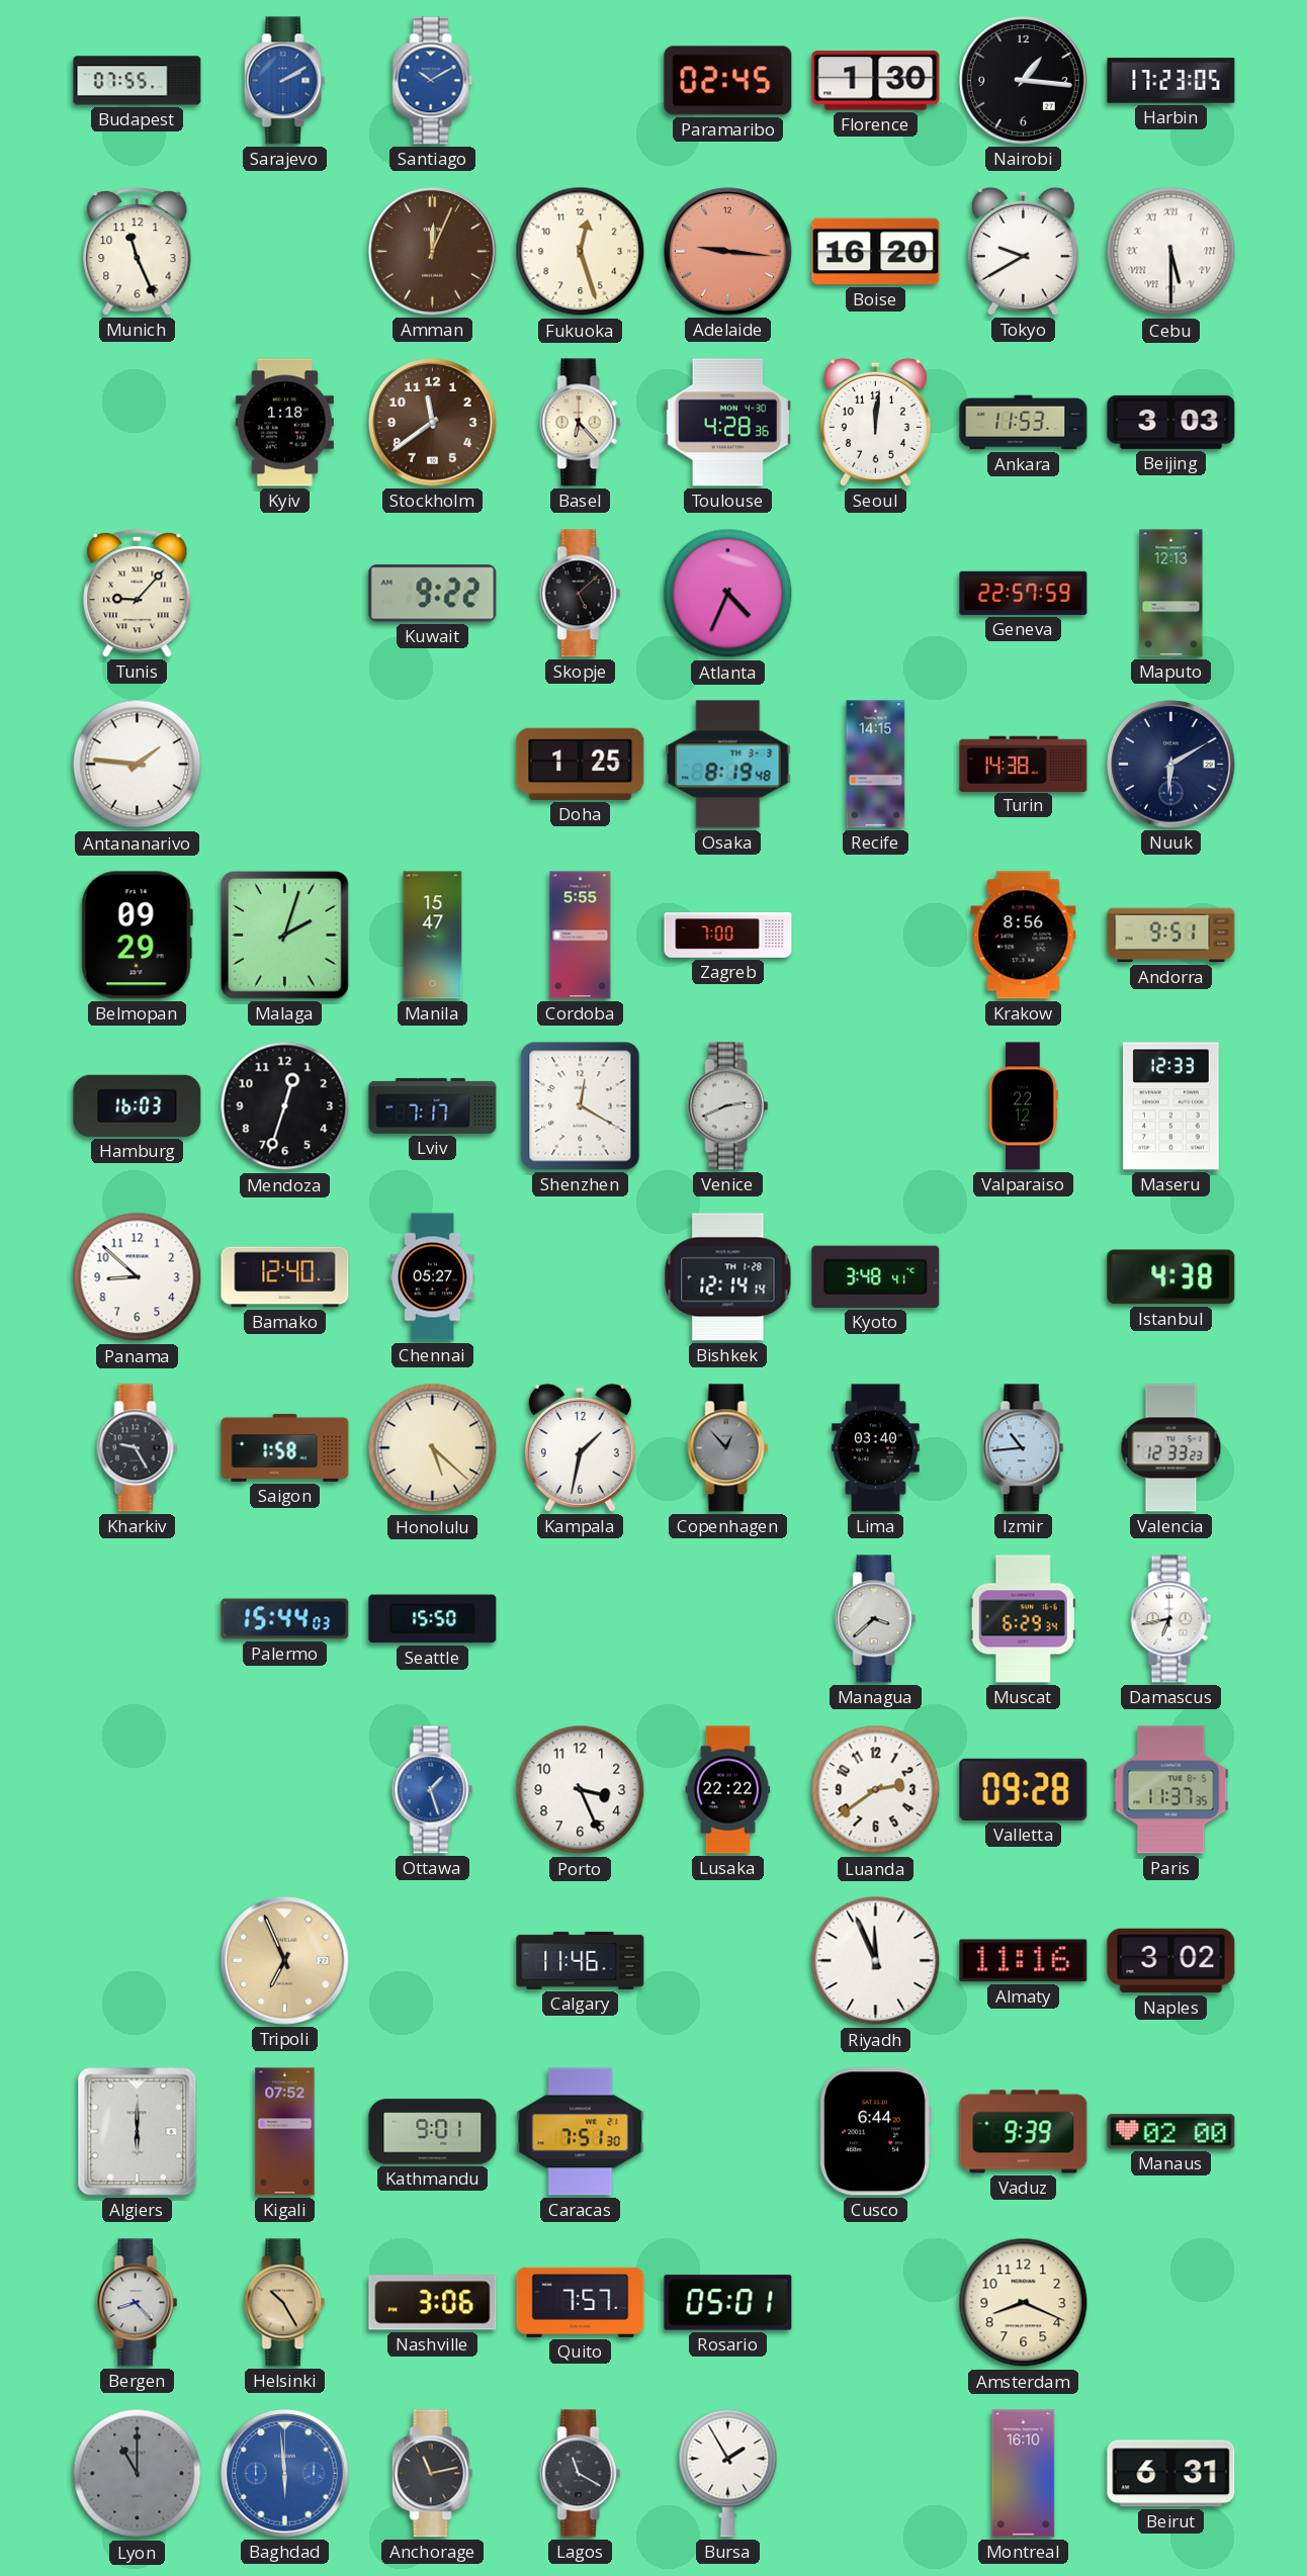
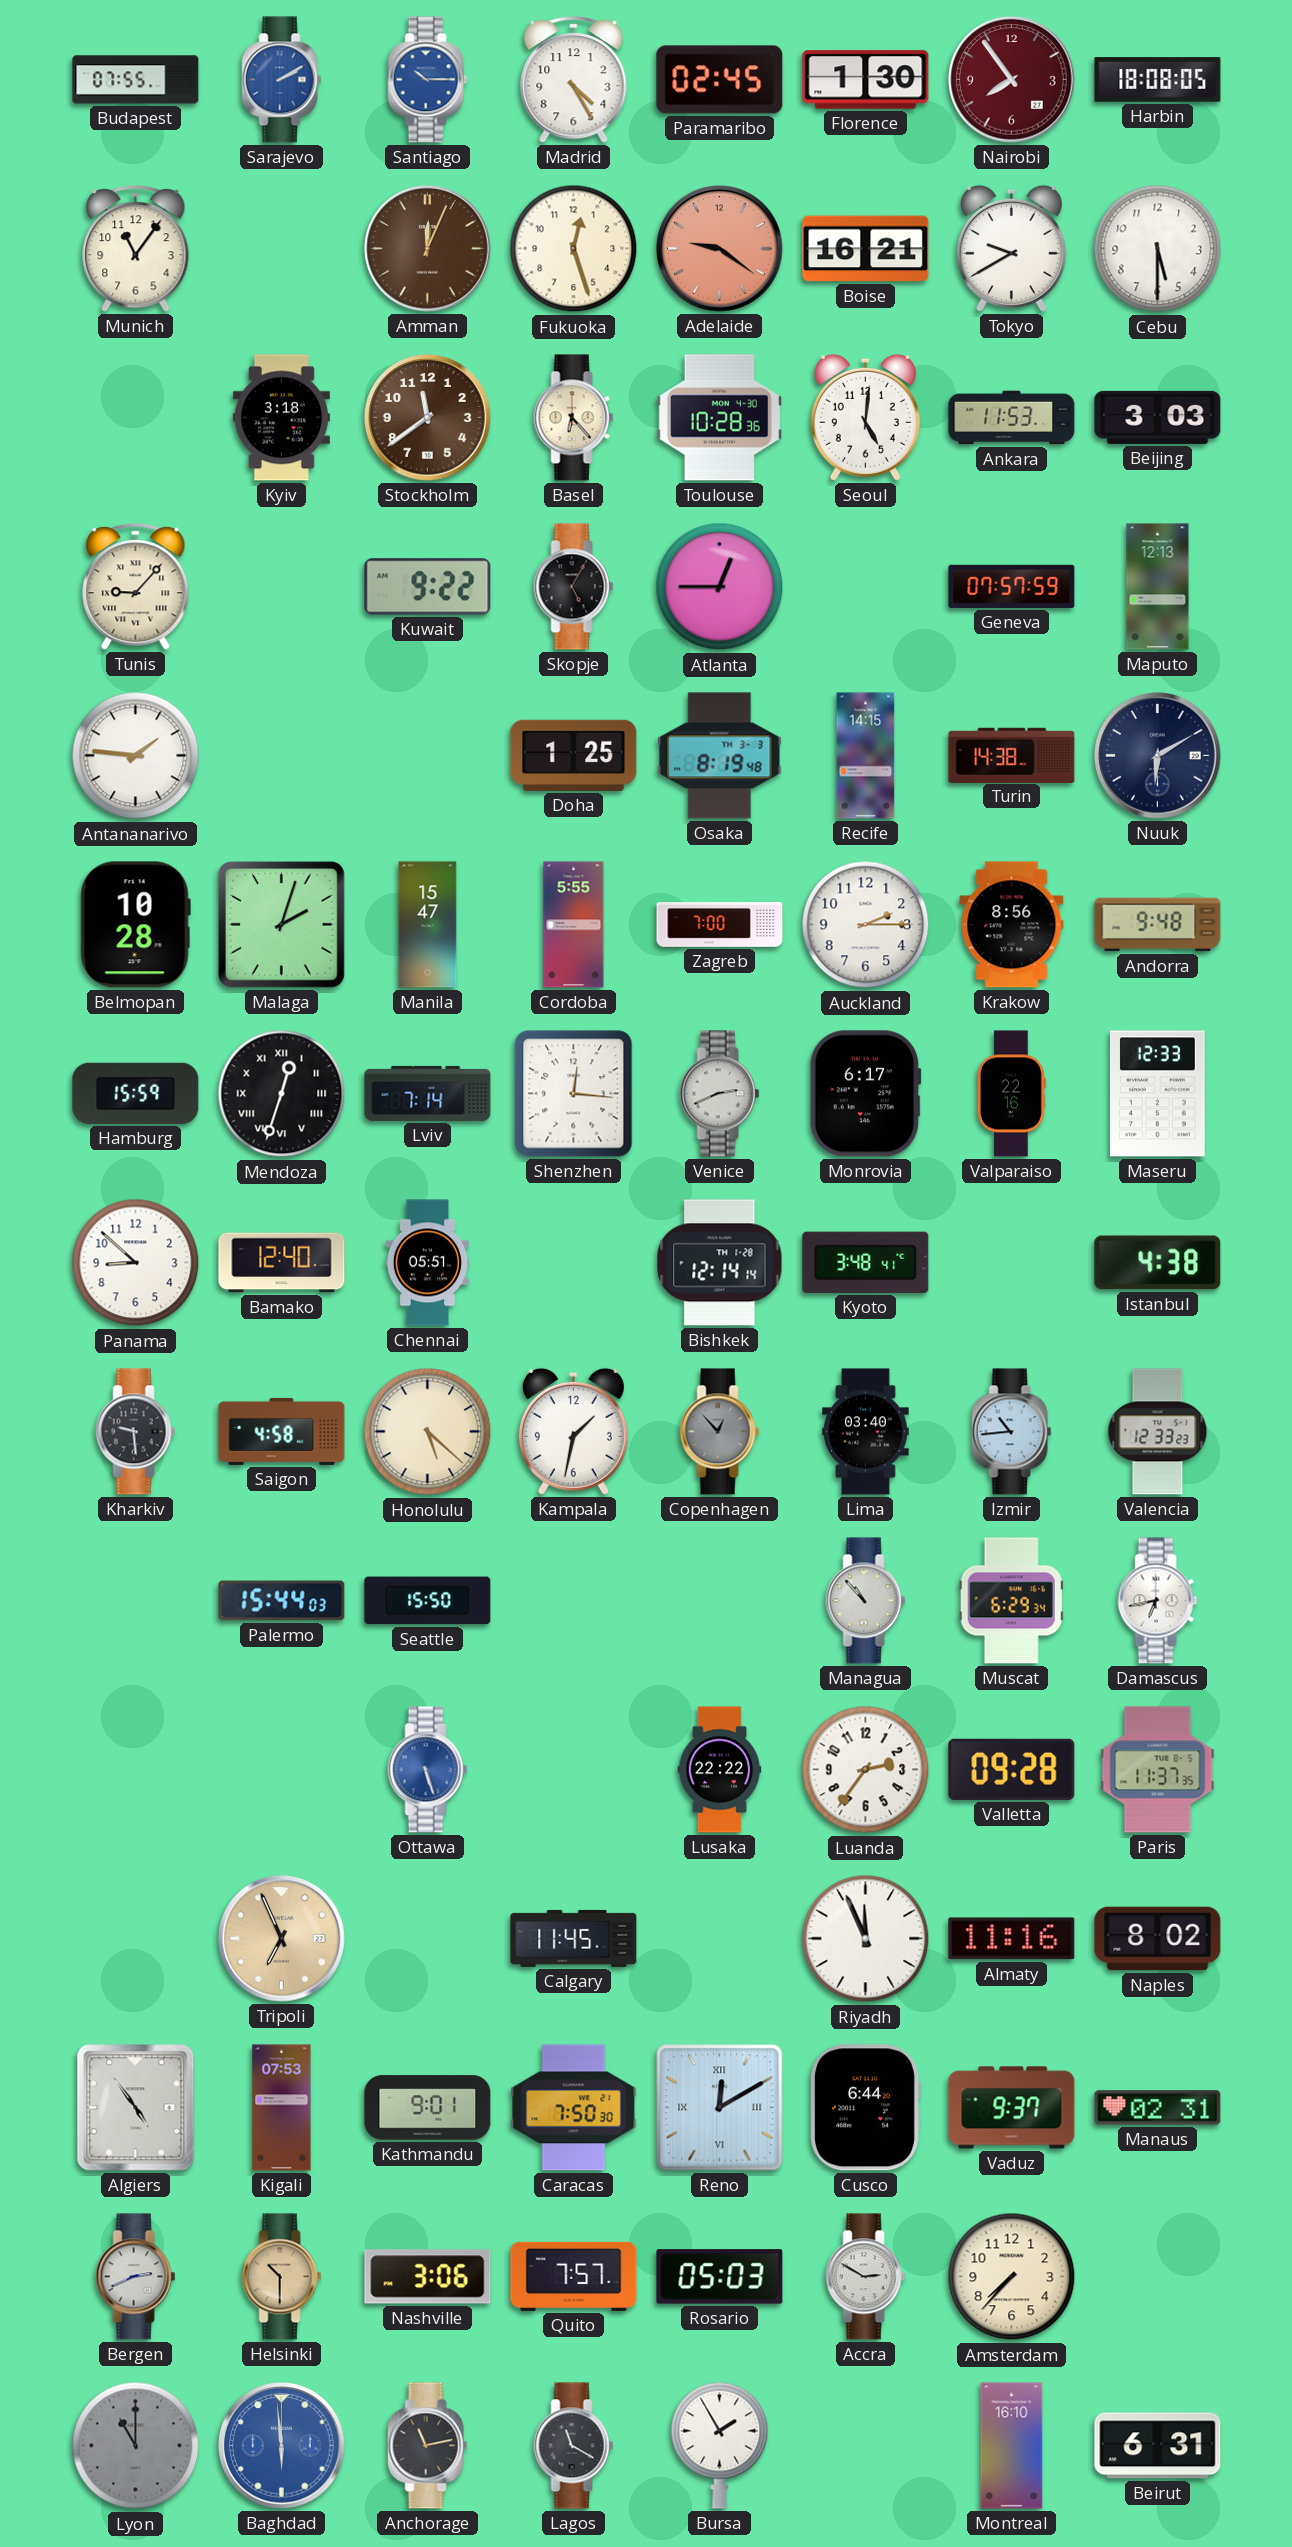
Santiago: 10:10 -> 10:15 (428, 80)
Madrid: none -> 4:25 (574, 80)
Nairobi: 1:16 -> 7:54 (1012, 80)
Nairobi dial: black -> burgundy (1012, 80)
Harbin: 17:23 -> 18:08 (1158, 80)
Munich: 11:26 -> 11:06 (136, 249)
Adelaide: 9:16 -> 9:21 (720, 249)
Boise: 16:20 -> 16:21 (866, 249)
Cebu numerals: Roman -> Arabic (1158, 249)
Kyiv: 1:18 -> 3:18 (281, 418)
Toulouse: 4:28 -> 10:28 (720, 418)
Seoul: 12:01 -> 5:01 (865, 417)
Skopje: 5:08 -> 5:05 (574, 587)
Atlanta: 4:34 -> 12:45 (720, 587)
Geneva: 22:57 -> 07:57 (1012, 586)
Belmopan: 09:29 -> 10:28 (135, 925)
Auckland: none -> 2:15 (866, 925)
Andorra: 9:51 -> 9:48 (1158, 925)
Hamburg: 16:03 -> 15:59 (136, 1093)
Mendoza numerals: Arabic -> Roman (282, 1094)
Lviv: 7:17 -> 7:14 (428, 1093)
Shenzhen: 12:20 -> 12:16 (574, 1094)
Monrovia: none -> 6:17 (865, 1094)
Valparaiso: 22:12 -> 22:16 (1012, 1094)
Chennai: 05:27 -> 05:51 (428, 1263)
Kharkiv: 9:25 -> 9:29 (136, 1432)
Saigon: 1:58 -> 4:58 (282, 1431)
Managua: 3:38 -> 10:53 (866, 1601)
Ottawa: 1:27 -> 5:27 (428, 1770)
Porto: 3:26 -> none (581, 1790)
Luanda: 2:39 -> 2:36 (866, 1770)
Calgary: 11:46 -> 11:45 (574, 1938)
Naples: 3:02 -> 8:02 (1158, 1939)
Algiers: 6:00 -> 4:54 (136, 2108)
Kigali: 07:52 -> 07:53 (282, 2108)
Caracas: 7:51 -> 7:50 (574, 2108)
Reno: none -> 12:10 (720, 2108)
Vaduz: 9:39 -> 9:37 (1012, 2108)
Manaus: 02:00 -> 02:31 (1158, 2108)
Bergen: 8:23 -> 2:41 (136, 2277)
Helsinki: 10:25 -> 10:30 (282, 2277)
Rosario: 05:01 -> 05:03 (720, 2277)
Accra: none -> 2:50 (866, 2277)
Amsterdam: 8:19 -> 7:37 (1012, 2277)
